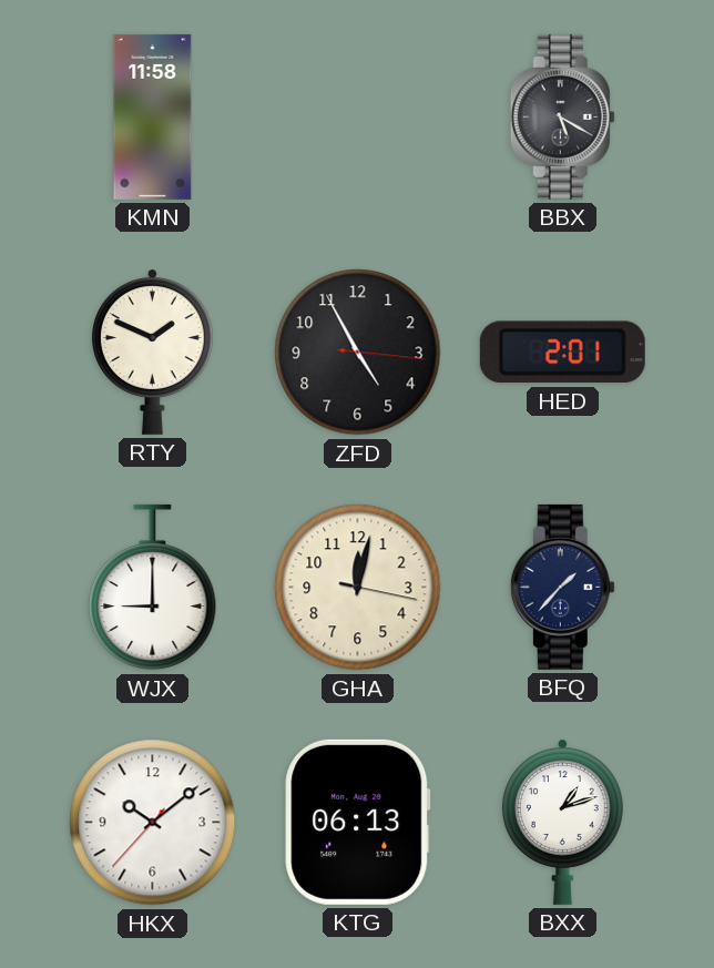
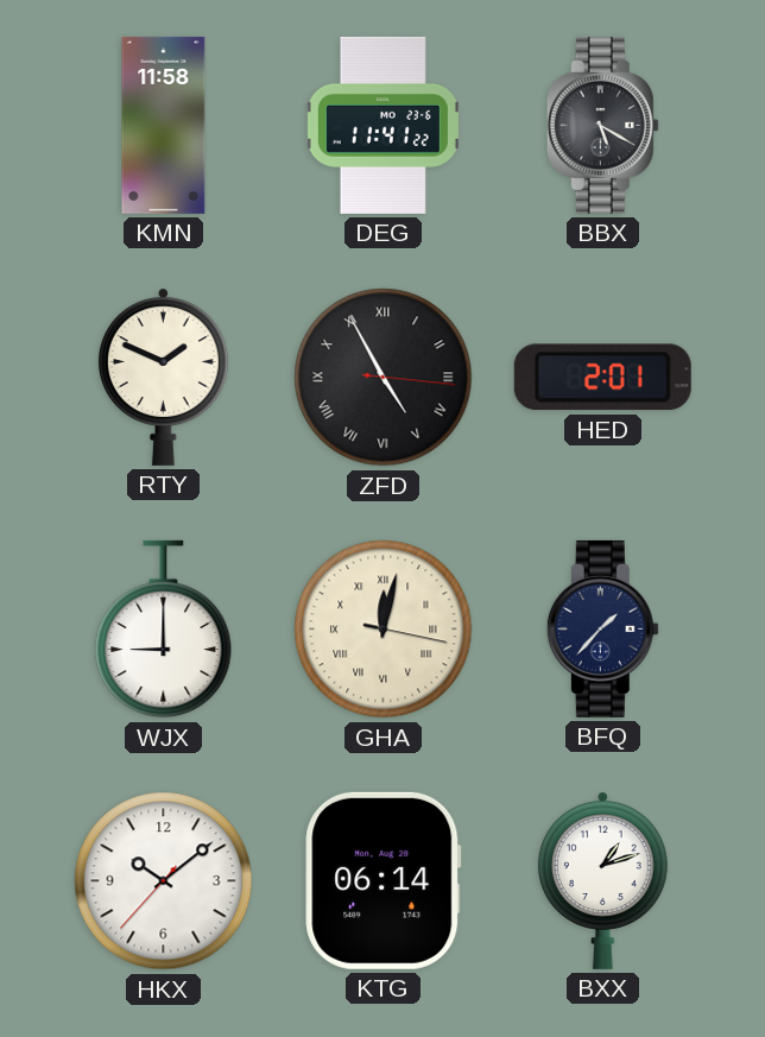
DEG: none -> 11:41 (383, 125)
ZFD numerals: Arabic -> Roman (384, 378)
GHA numerals: Arabic -> Roman (384, 630)
KTG: 06:13 -> 06:14 (384, 880)
